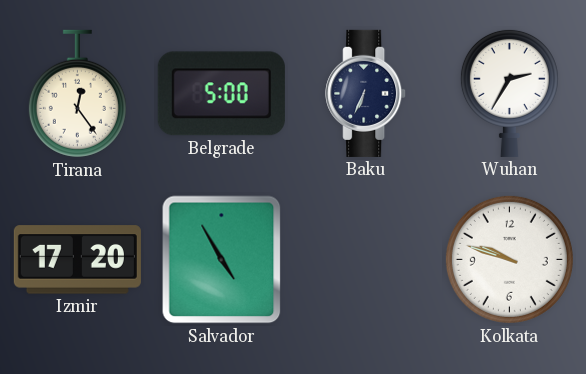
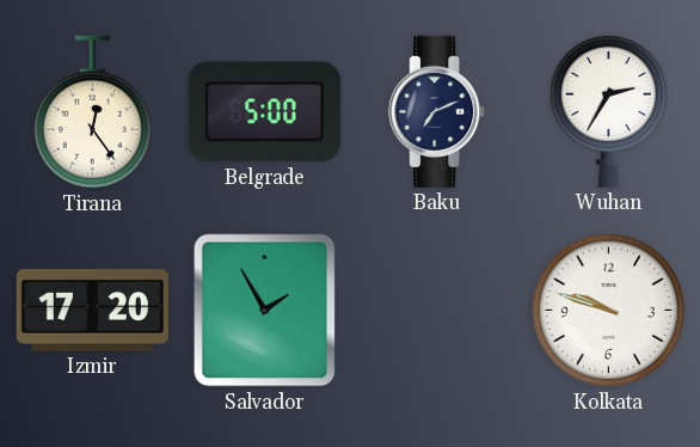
Baku: 6:34 -> 7:11 (437, 111)
Salvador: 4:55 -> 1:55 (265, 311)
